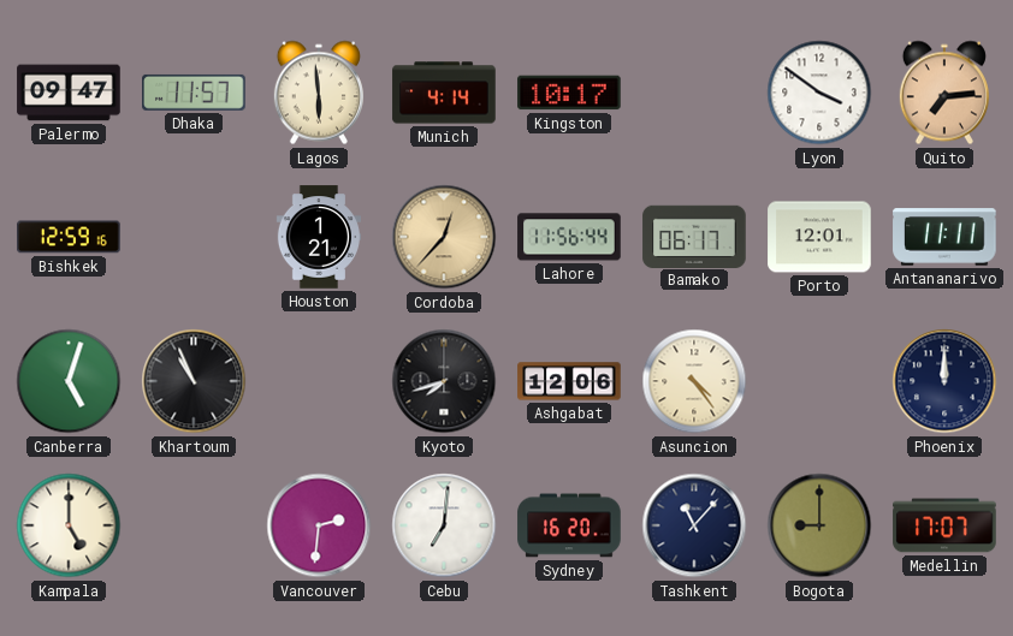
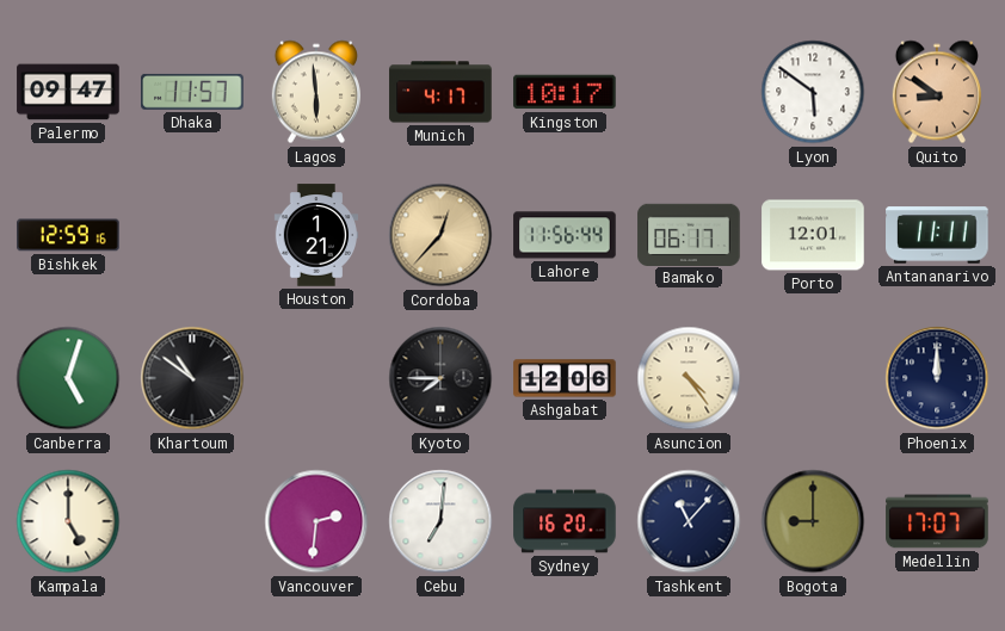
Munich: 4:14 -> 4:17 (440, 92)
Lyon: 3:51 -> 5:51 (813, 92)
Quito: 7:14 -> 8:51 (937, 92)
Khartoum: 10:56 -> 10:51 (192, 378)
Kyoto: 7:42 -> 7:45 (440, 378)
